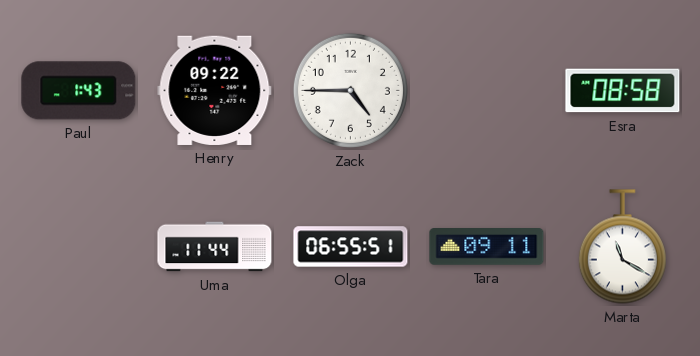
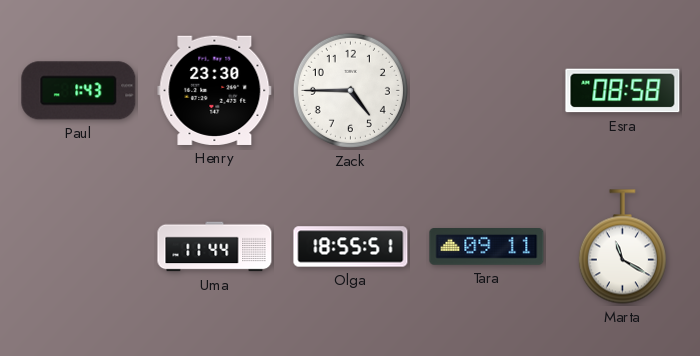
Henry: 09:22 -> 23:30 (215, 90)
Olga: 06:55 -> 18:55 (351, 247)
